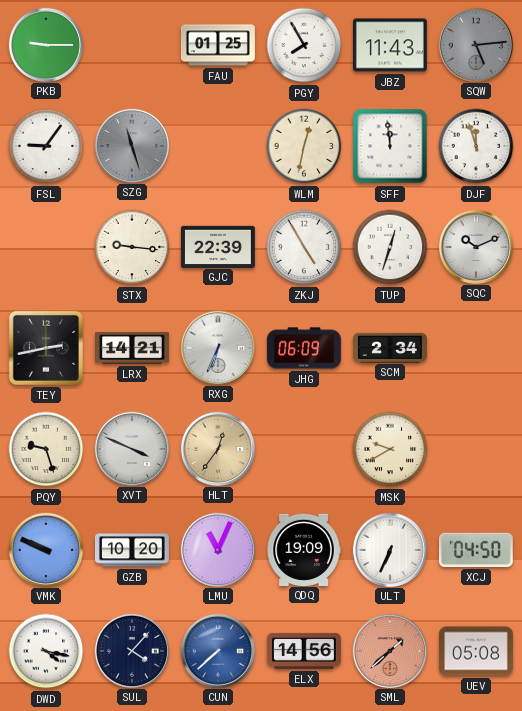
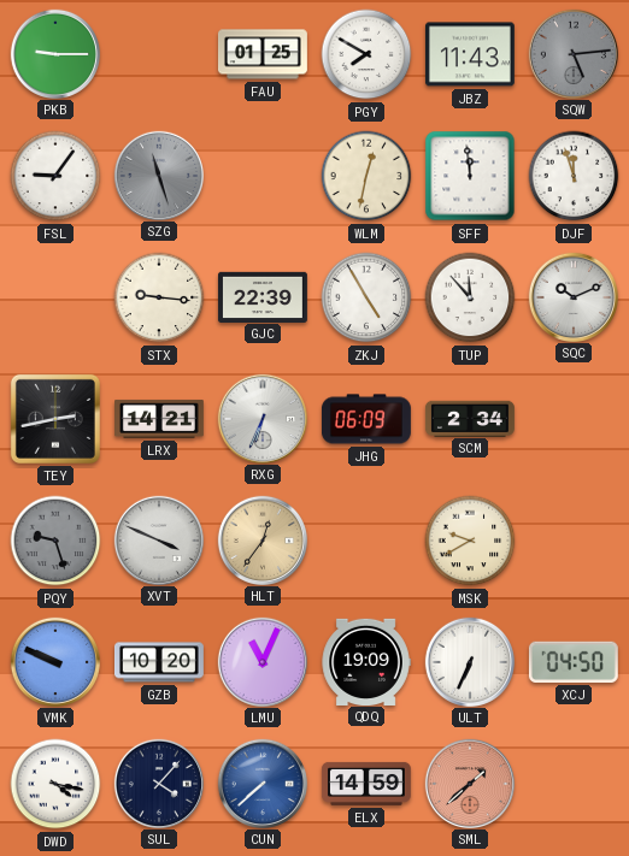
PGY: 7:55 -> 7:50 (366, 54)
TUP: 12:33 -> 11:53 (470, 297)
PQY dial: cream -> grey (55, 541)
ELX: 14:56 -> 14:59 (366, 784)
UEV: 05:08 -> none (476, 651)
